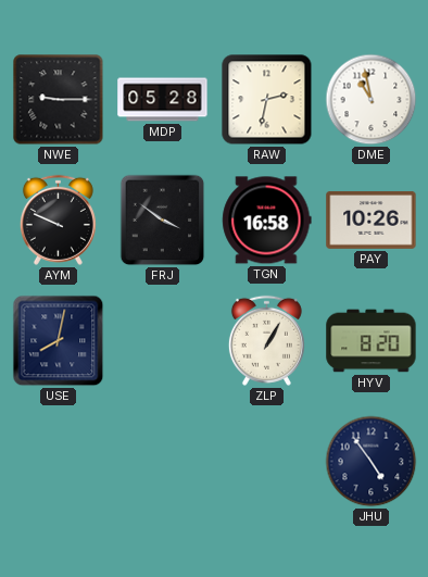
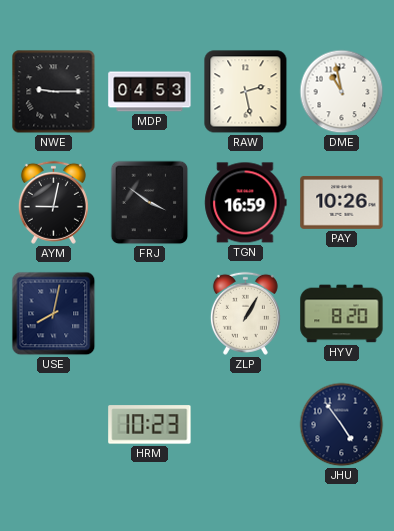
MDP: 05:28 -> 04:53 (150, 92)
RAW: 2:32 -> 2:28 (246, 92)
AYM: 9:49 -> 9:02 (53, 202)
TGN: 16:58 -> 16:59 (246, 203)
HRM: none -> 10:23 (150, 425)
